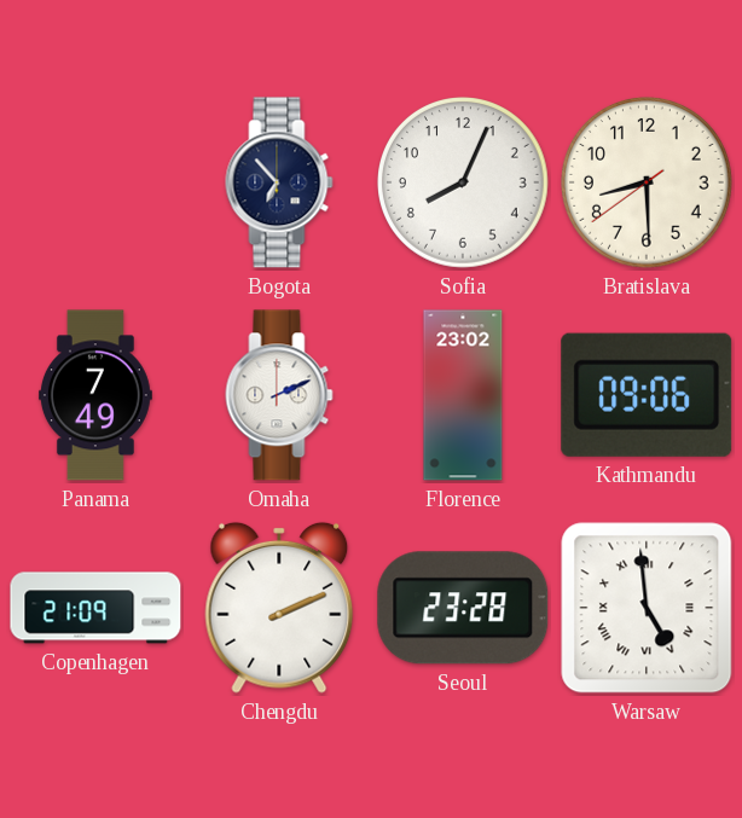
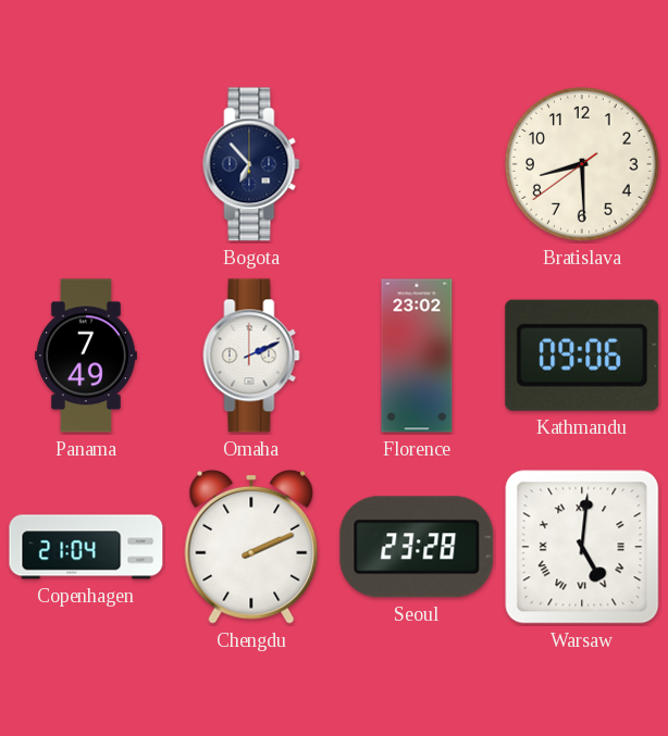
Sofia: 8:04 -> none (464, 184)
Copenhagen: 21:09 -> 21:04 (86, 547)
Warsaw: 4:59 -> 5:01 (582, 547)
